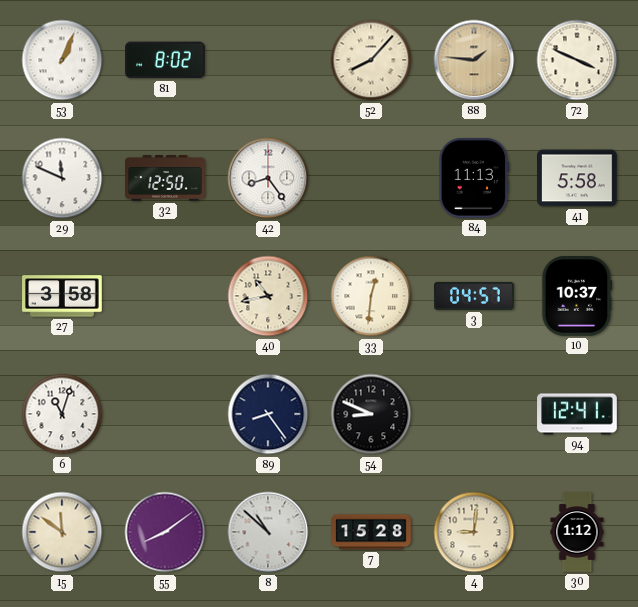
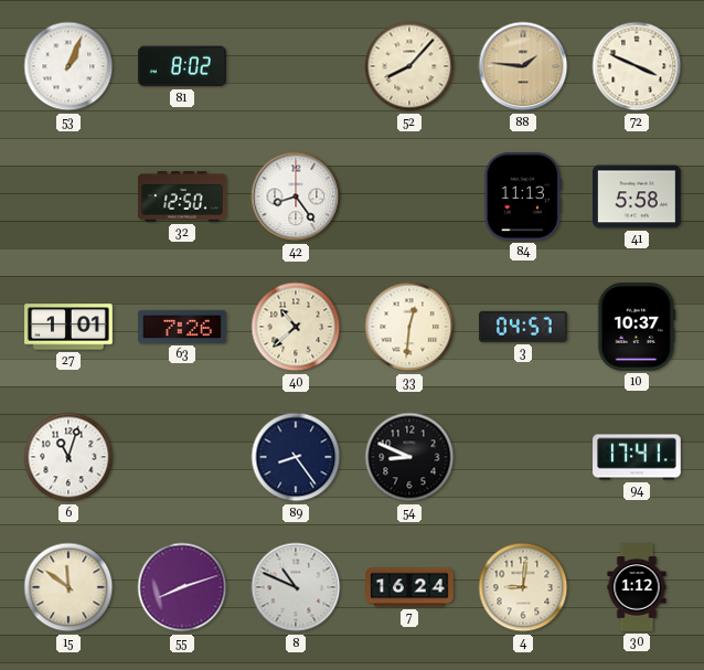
29: 11:49 -> none (62, 178)
27: 3:58 -> 1:01 (68, 327)
63: none -> 7:26 (182, 327)
40: 10:43 -> 10:38 (296, 327)
94: 12:41 -> 17:41 (637, 457)
55: 8:09 -> 8:12 (182, 587)
8: 10:52 -> 10:49 (296, 587)
7: 15:28 -> 16:24 (409, 587)
